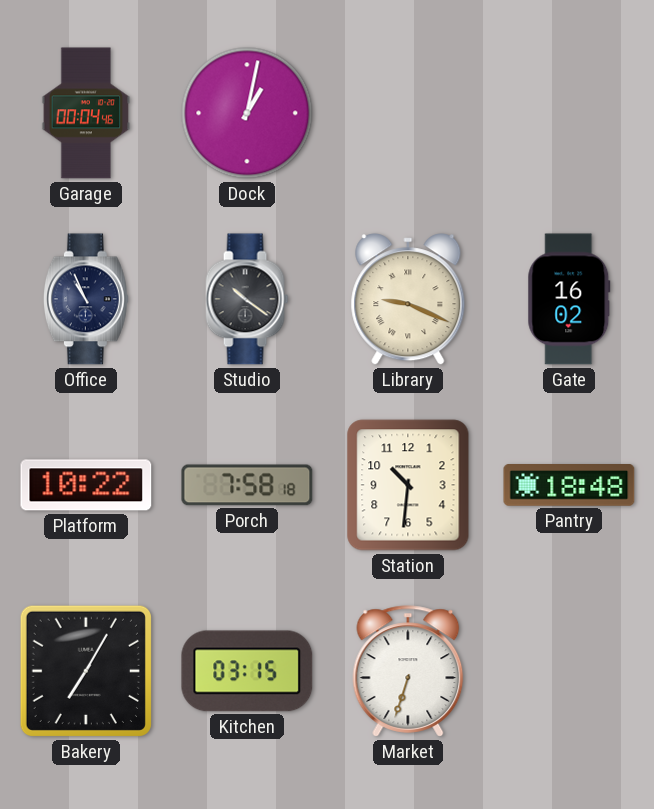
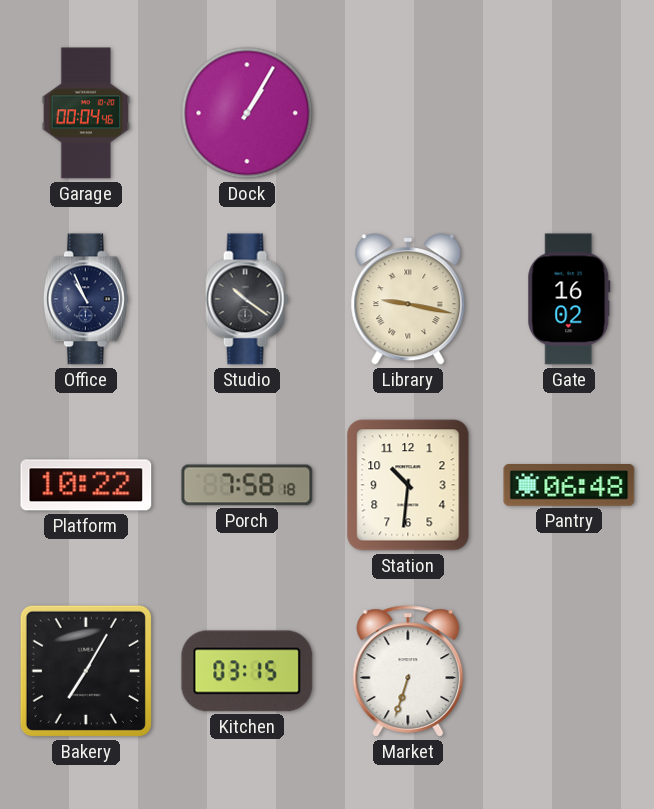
Dock: 1:02 -> 1:05 (247, 113)
Library: 9:19 -> 9:17 (408, 299)
Pantry: 18:48 -> 06:48 (569, 485)
